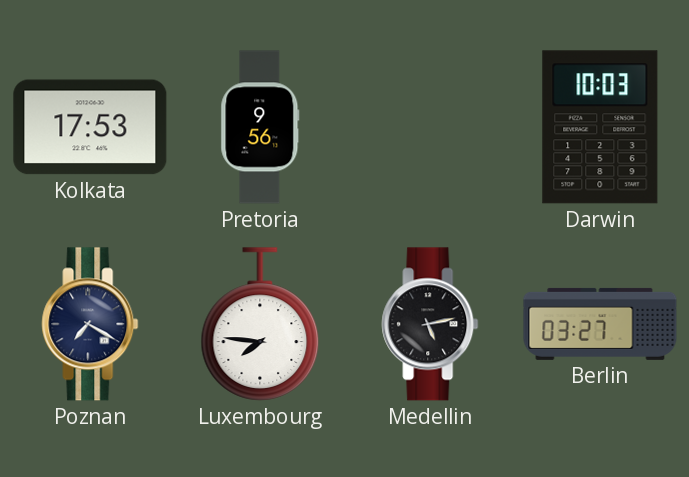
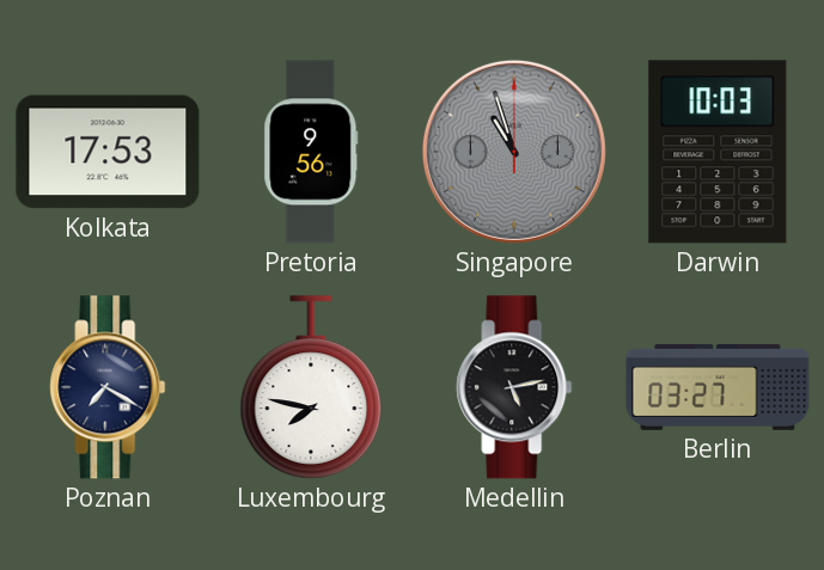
Singapore: none -> 10:57 (514, 152)
Luxembourg: 7:46 -> 7:47 (311, 387)
